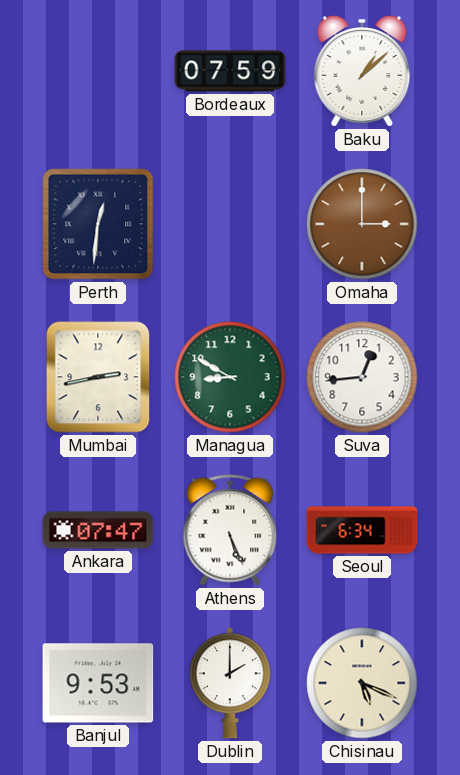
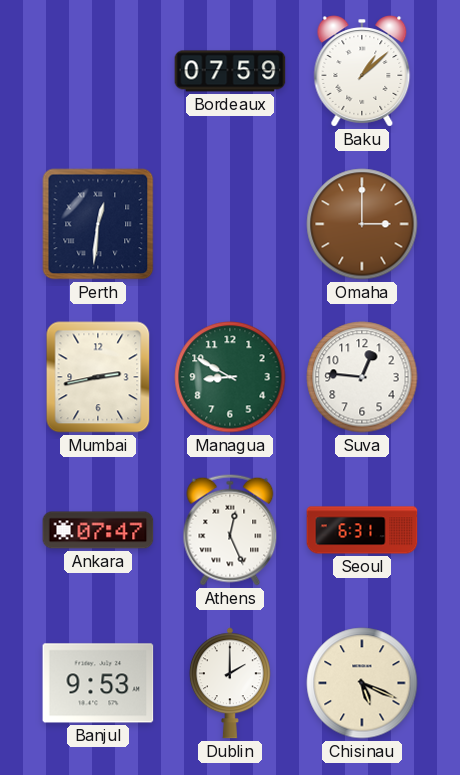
Suva: 12:44 -> 12:46 (362, 377)
Athens: 5:26 -> 12:26 (230, 530)
Seoul: 6:34 -> 6:31 (362, 530)
